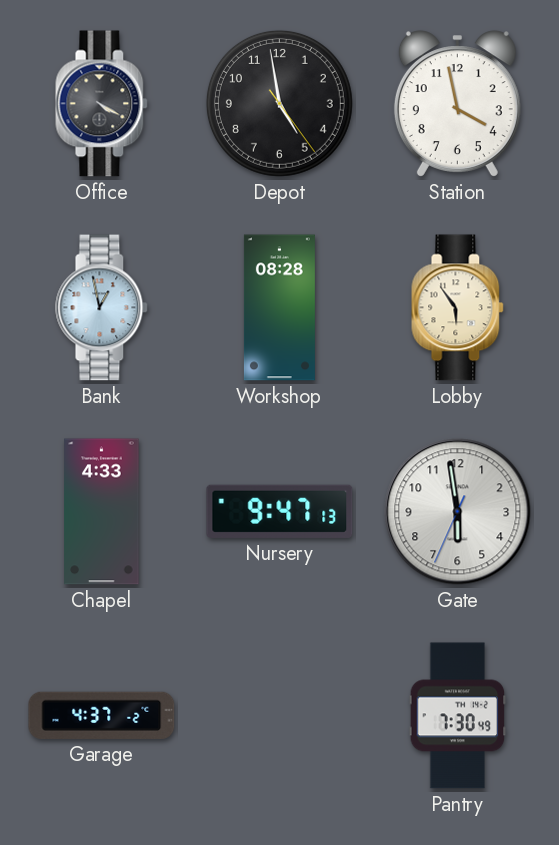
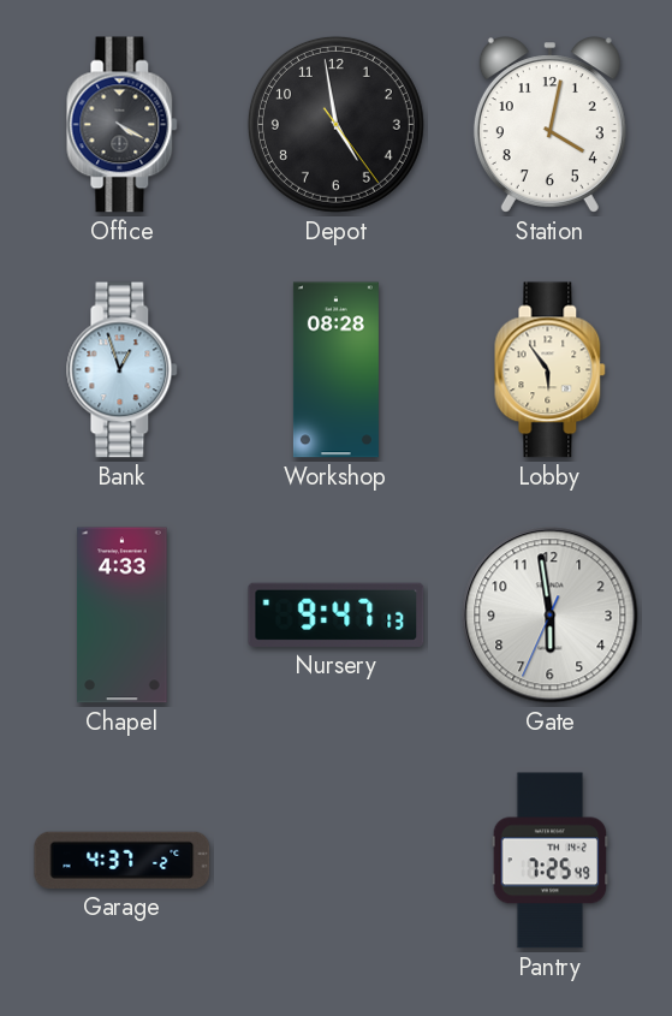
Station: 3:58 -> 4:02 (549, 125)
Bank: 12:58 -> 12:57 (123, 370)
Pantry: 7:30 -> 7:25 (551, 861)
